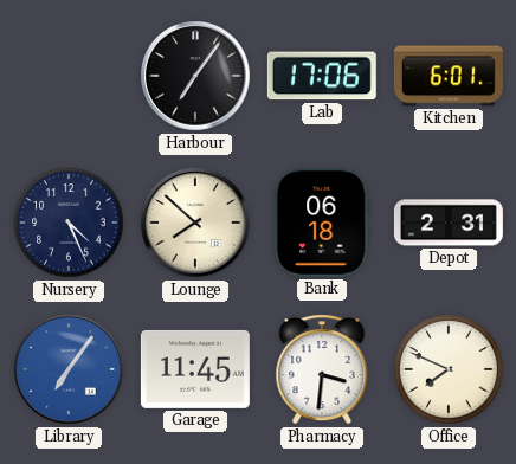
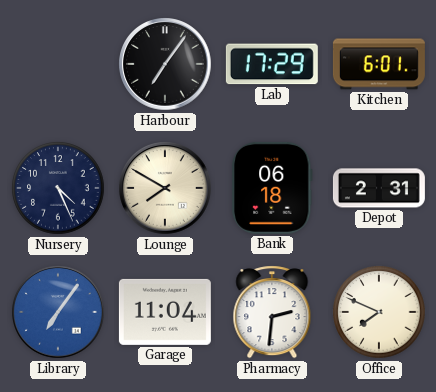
Lab: 17:06 -> 17:29 (272, 64)
Lounge: 7:52 -> 7:50 (165, 188)
Garage: 11:45 -> 11:04 (165, 312)
Pharmacy: 3:31 -> 2:31 (272, 312)
